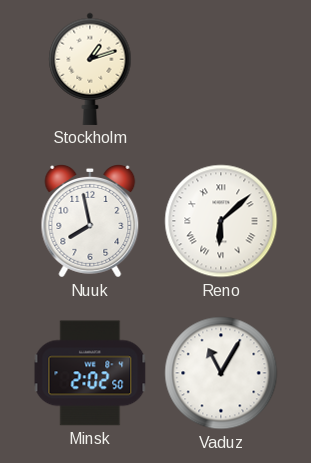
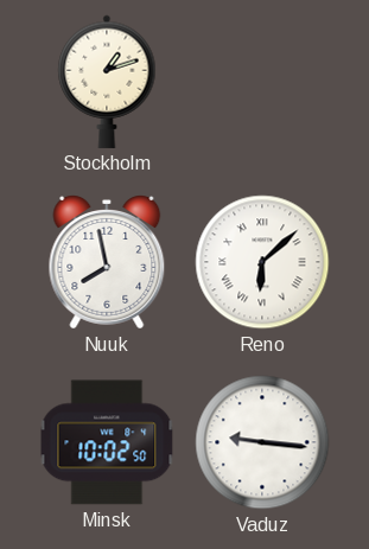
Minsk: 2:02 -> 10:02 (107, 442)
Vaduz: 11:05 -> 9:16 (262, 442)
